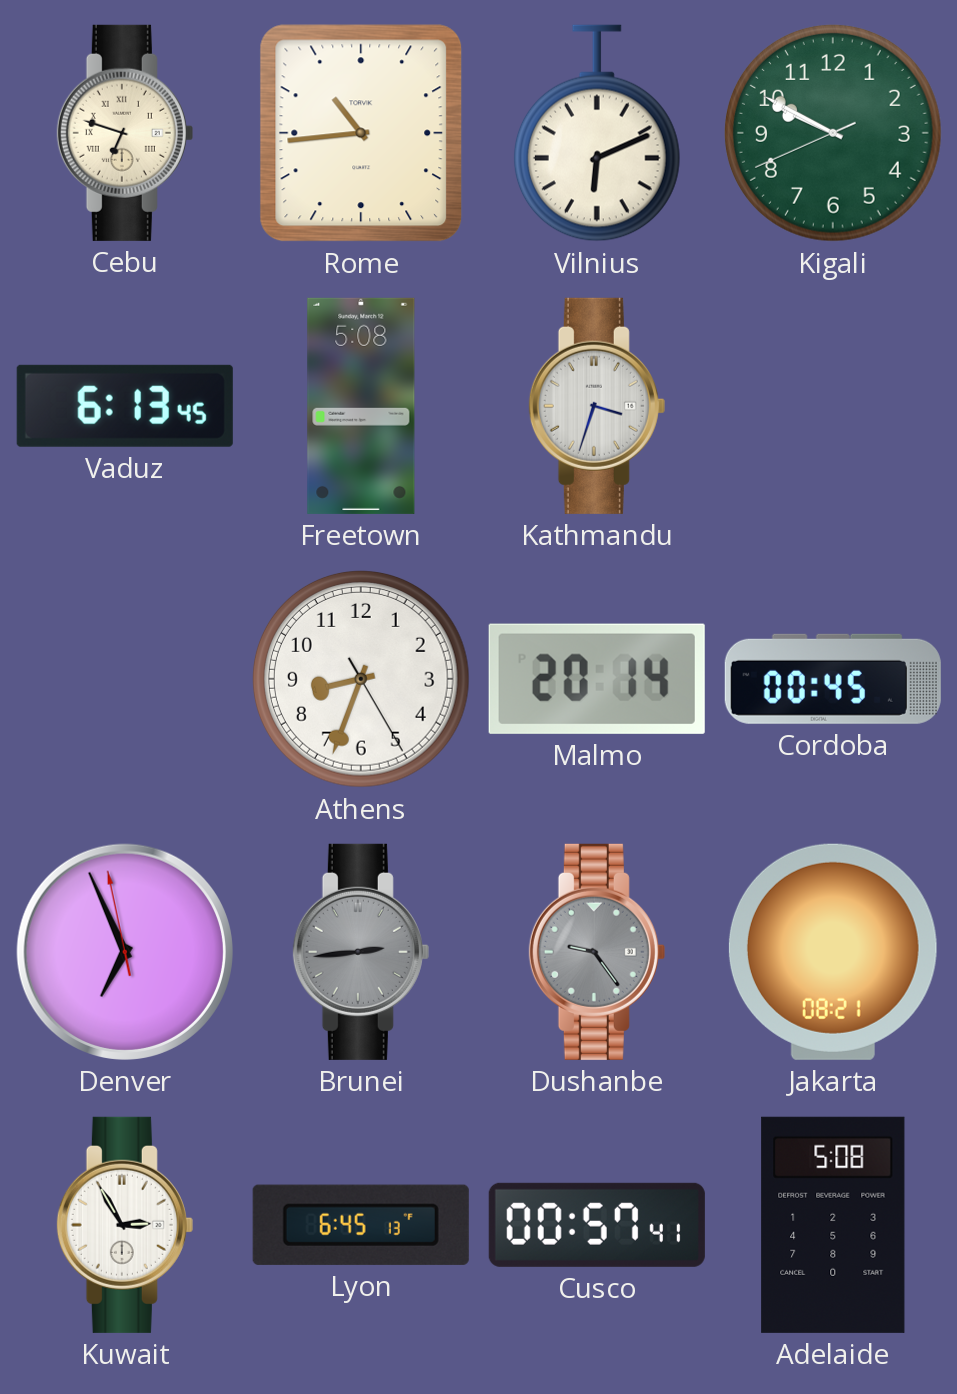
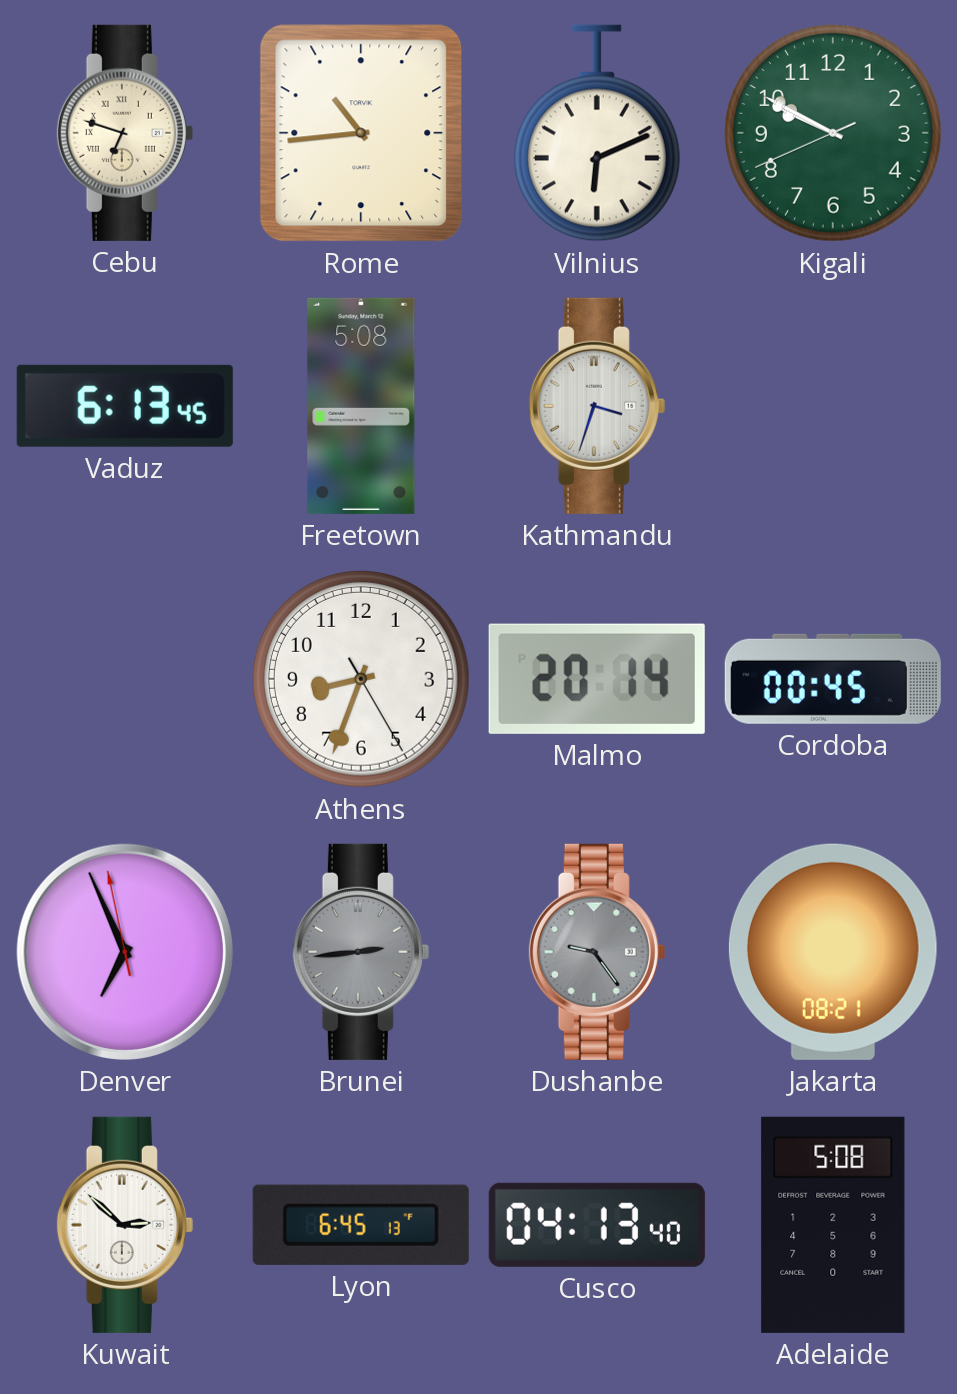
Kuwait: 2:55 -> 2:52 (125, 1225)
Cusco: 00:57 -> 04:13 (597, 1225)
